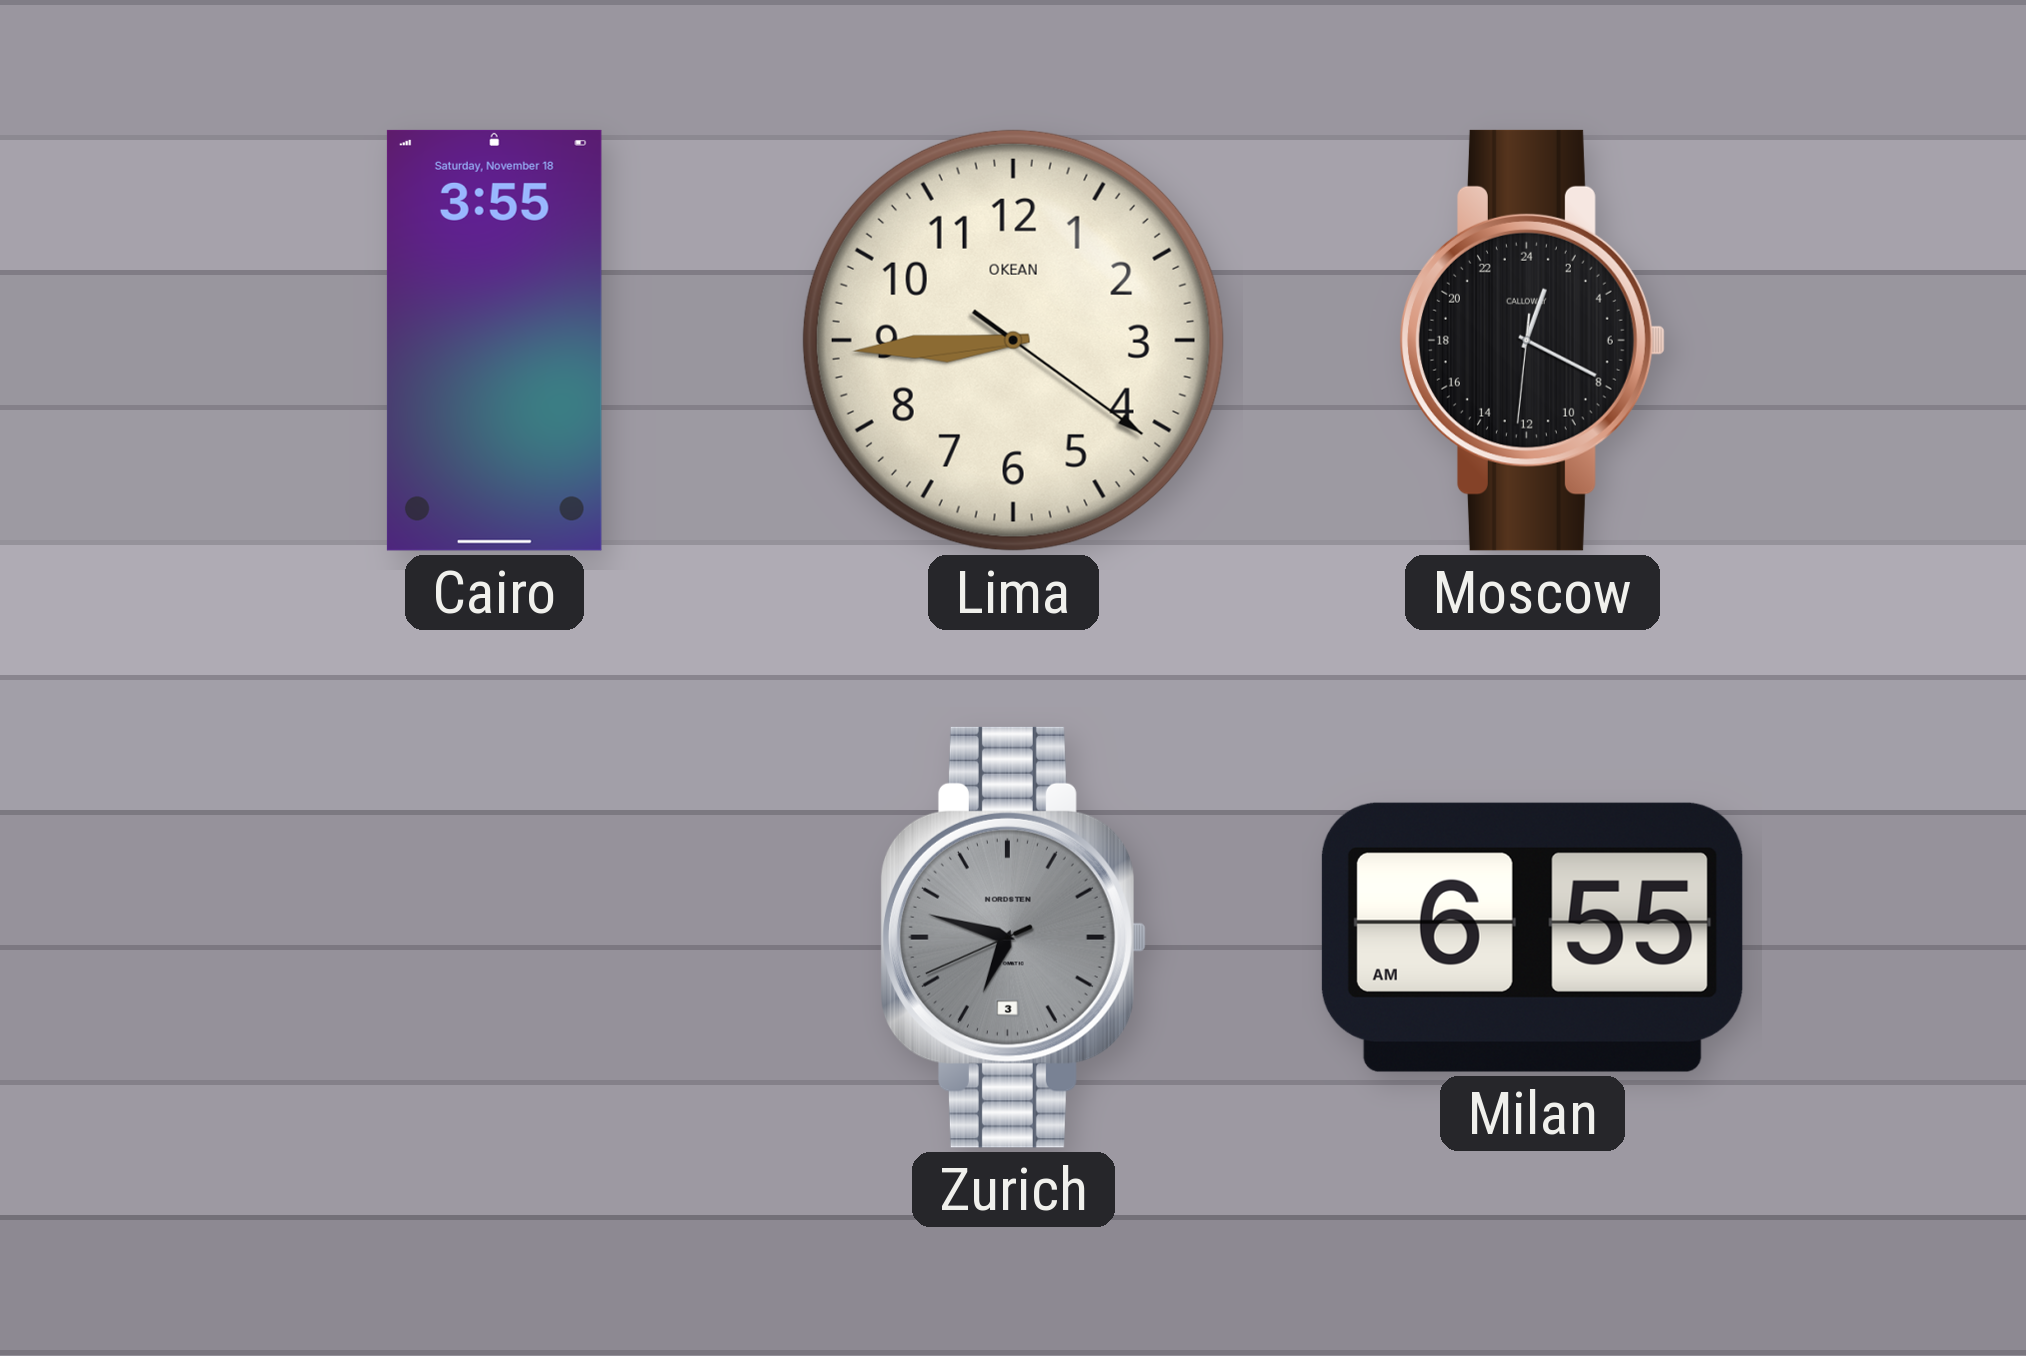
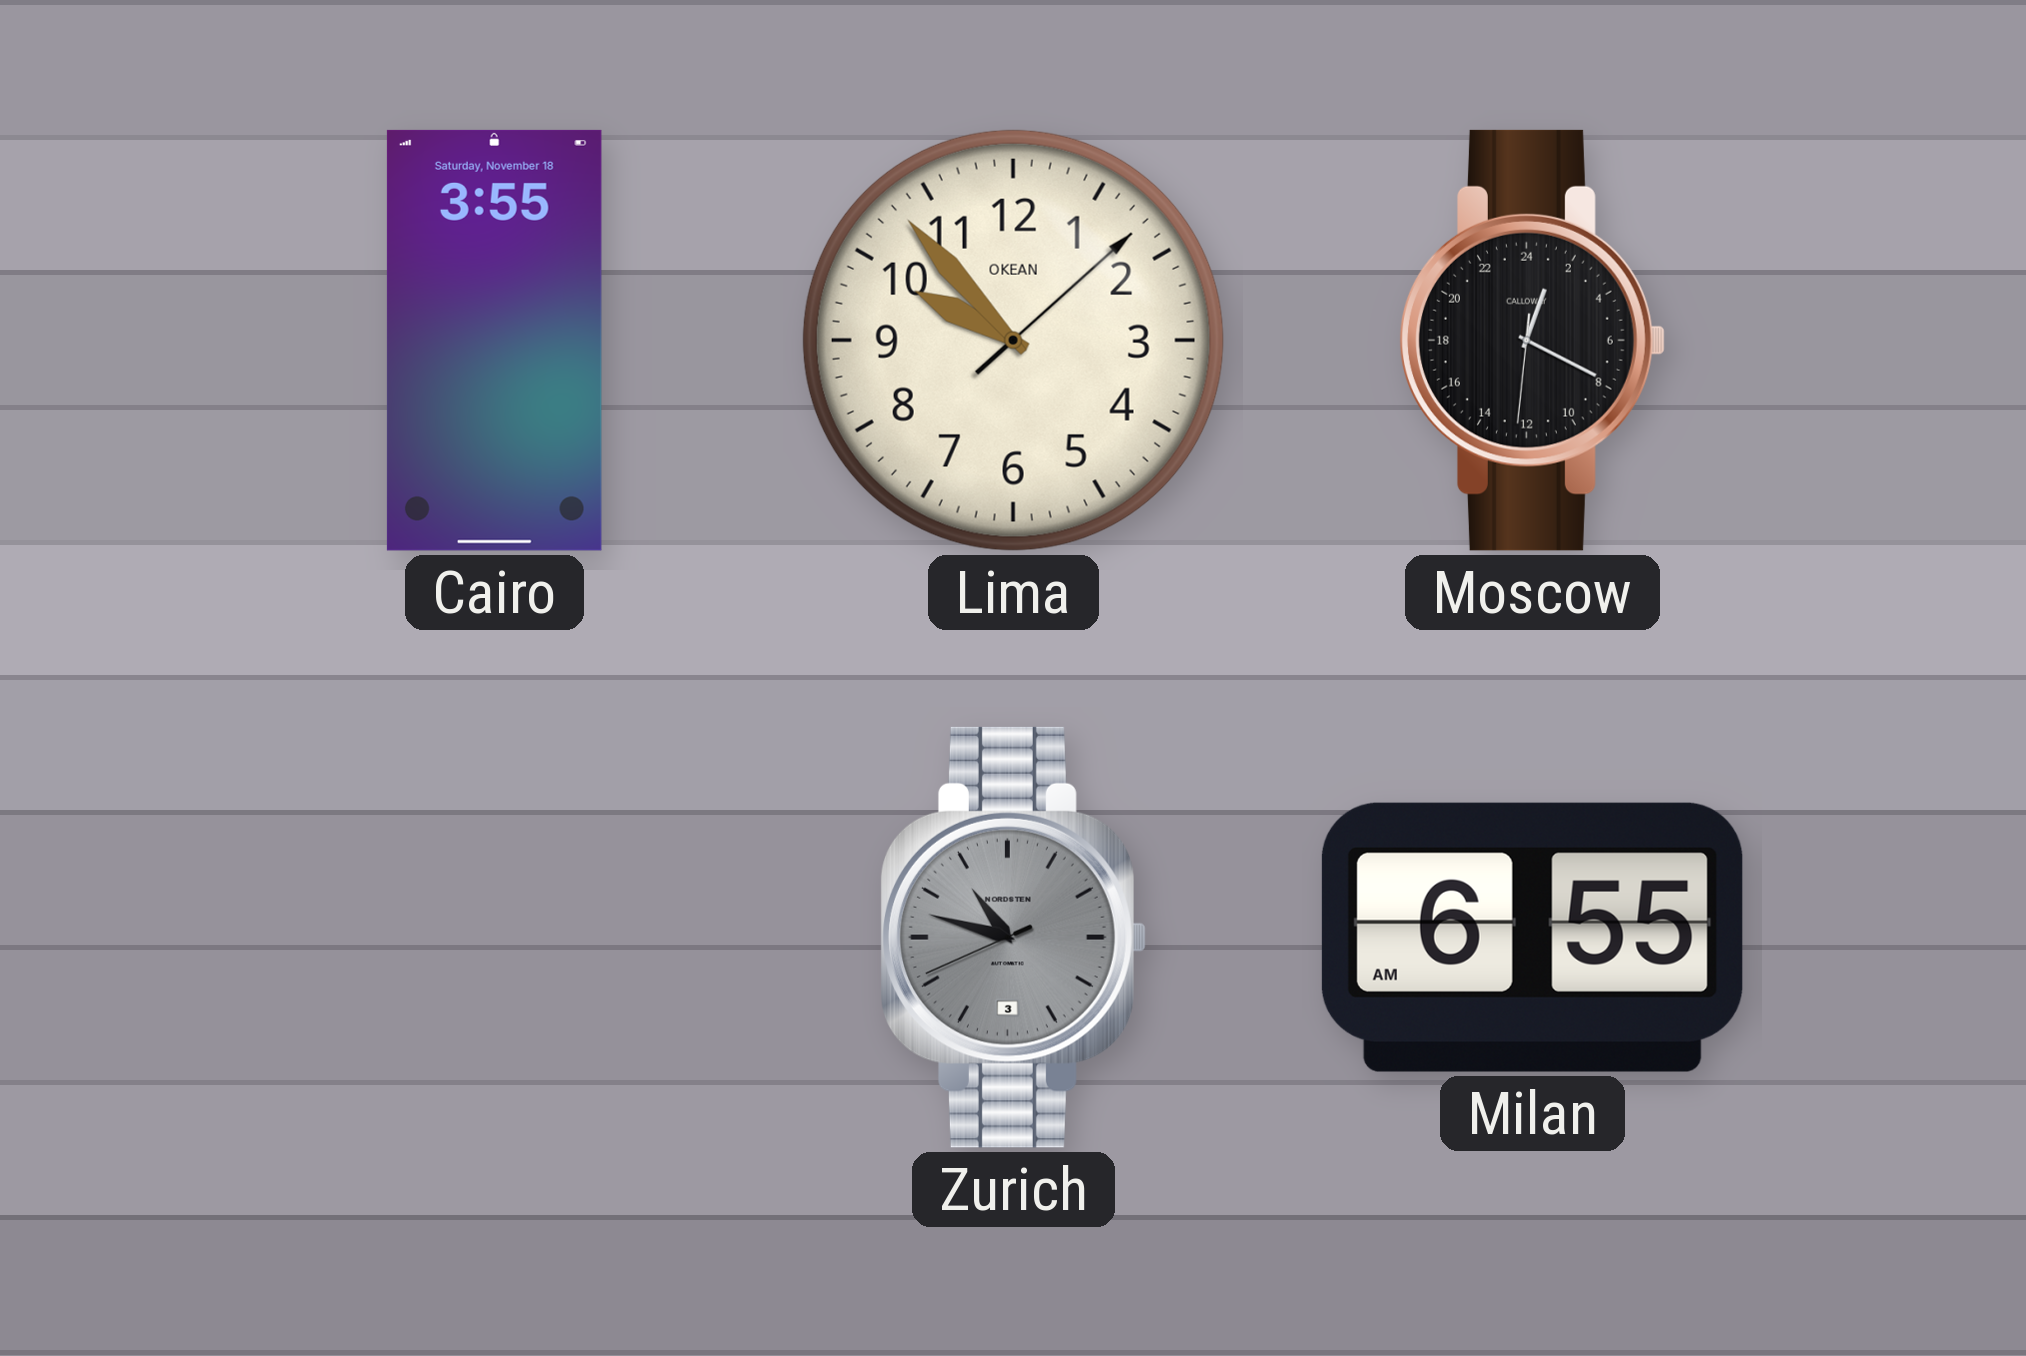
Lima: 8:44 -> 9:53 (1013, 340)
Zurich: 6:47 -> 10:47 (1014, 937)
